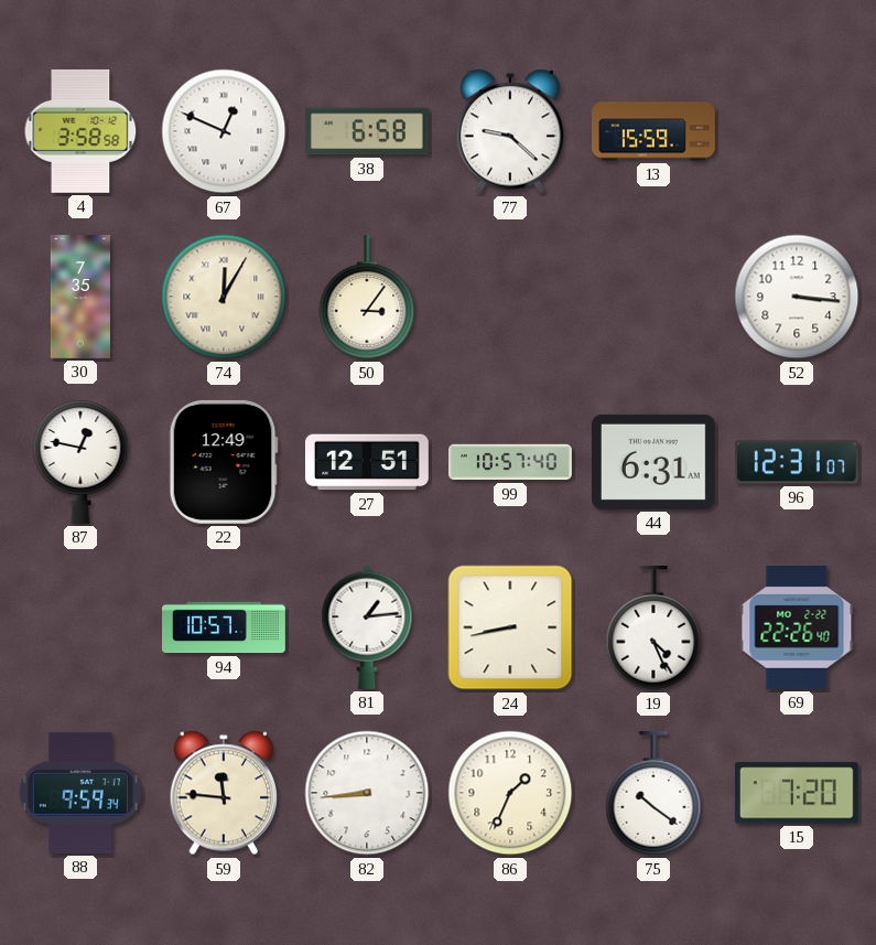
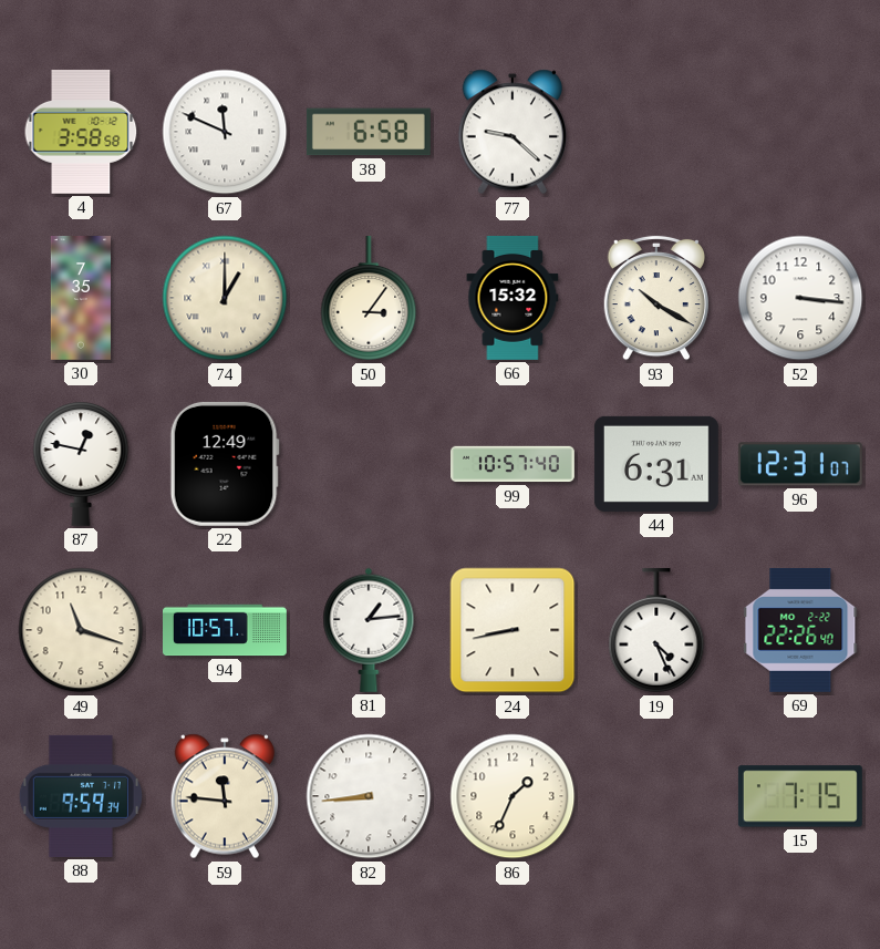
67: 12:49 -> 11:49 (225, 132)
13: 15:59 -> none (655, 131)
74: 12:05 -> 1:00 (225, 298)
66: none -> 15:32 (513, 298)
93: none -> 10:20 (655, 298)
27: 12:51 -> none (367, 462)
49: none -> 11:18 (81, 630)
75: 10:21 -> none (653, 793)
15: 7:20 -> 7:15 (800, 796)
